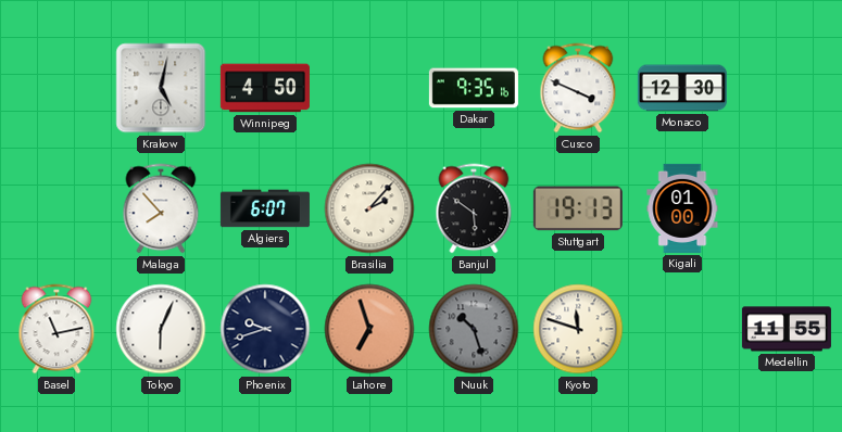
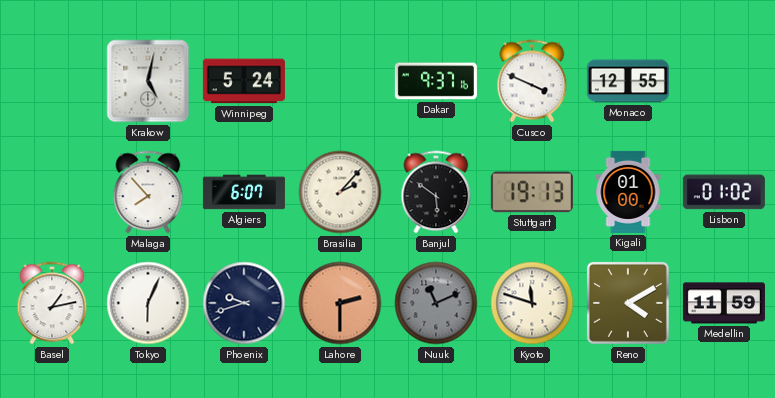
Winnipeg: 4:50 -> 5:24 (244, 81)
Dakar: 9:35 -> 9:37 (436, 81)
Monaco: 12:30 -> 12:55 (628, 81)
Lisbon: none -> 01:02 (724, 192)
Basel: 11:13 -> 1:13 (52, 303)
Lahore: 6:57 -> 2:30 (340, 303)
Nuuk: 10:27 -> 11:11 (436, 303)
Reno: none -> 4:10 (628, 303)
Medellin: 11:55 -> 11:59 (724, 303)
